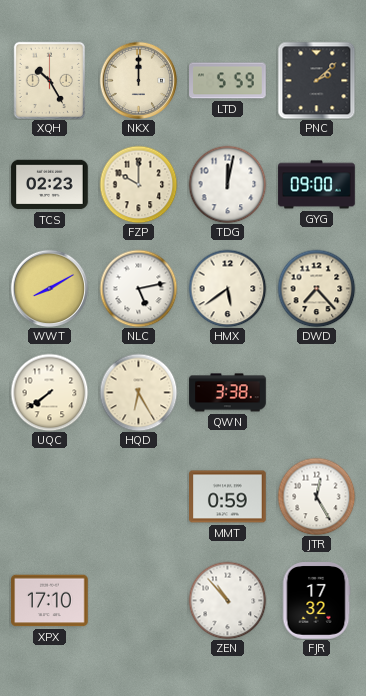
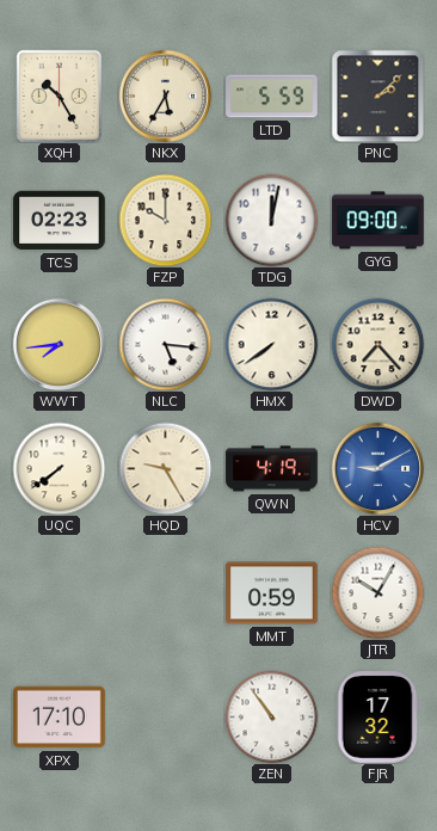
NKX: 12:00 -> 5:35 (165, 96)
WWT: 8:10 -> 7:44 (59, 344)
NLC: 5:13 -> 5:16 (165, 344)
HMX: 5:39 -> 7:39 (271, 344)
HQD: 6:25 -> 9:25 (165, 468)
QWN: 3:38 -> 4:19 (272, 469)
HCV: none -> 9:10 (377, 468)
JTR: 12:25 -> 10:05 (377, 592)
ZEN: 10:53 -> 10:54 (271, 716)
